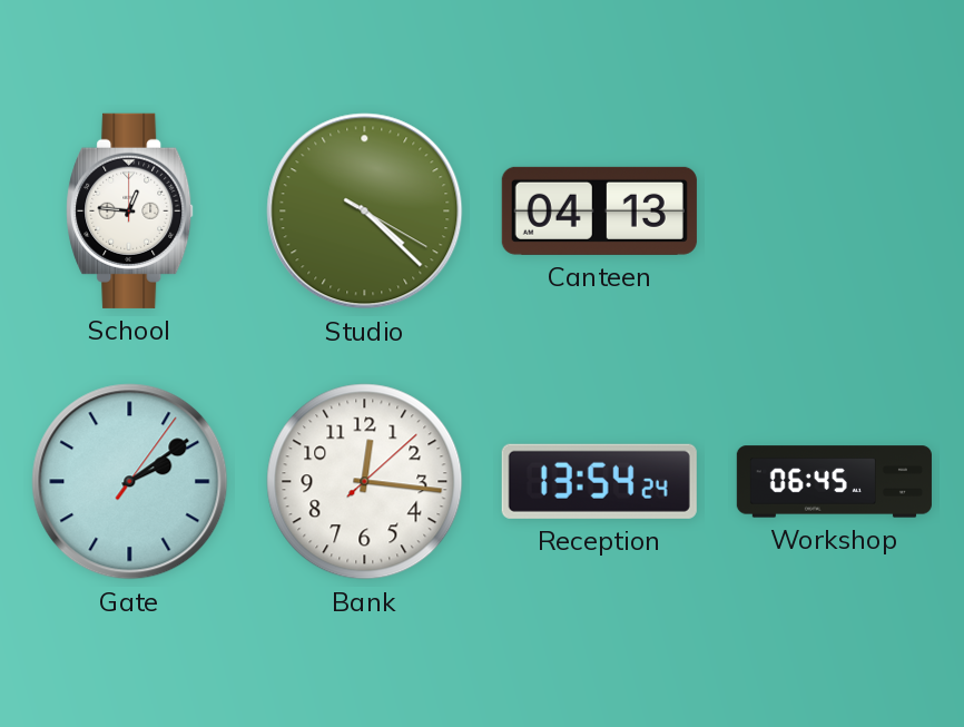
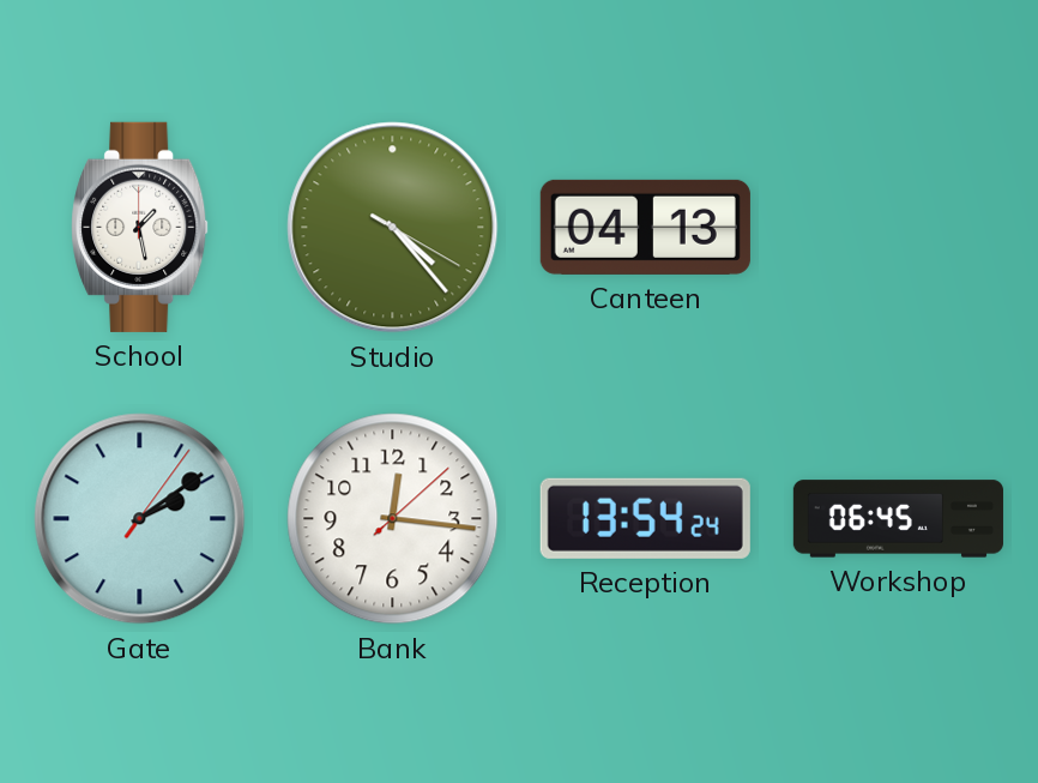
School: 12:46 -> 1:28 (140, 227)
Studio: 4:22 -> 4:23 (393, 228)
